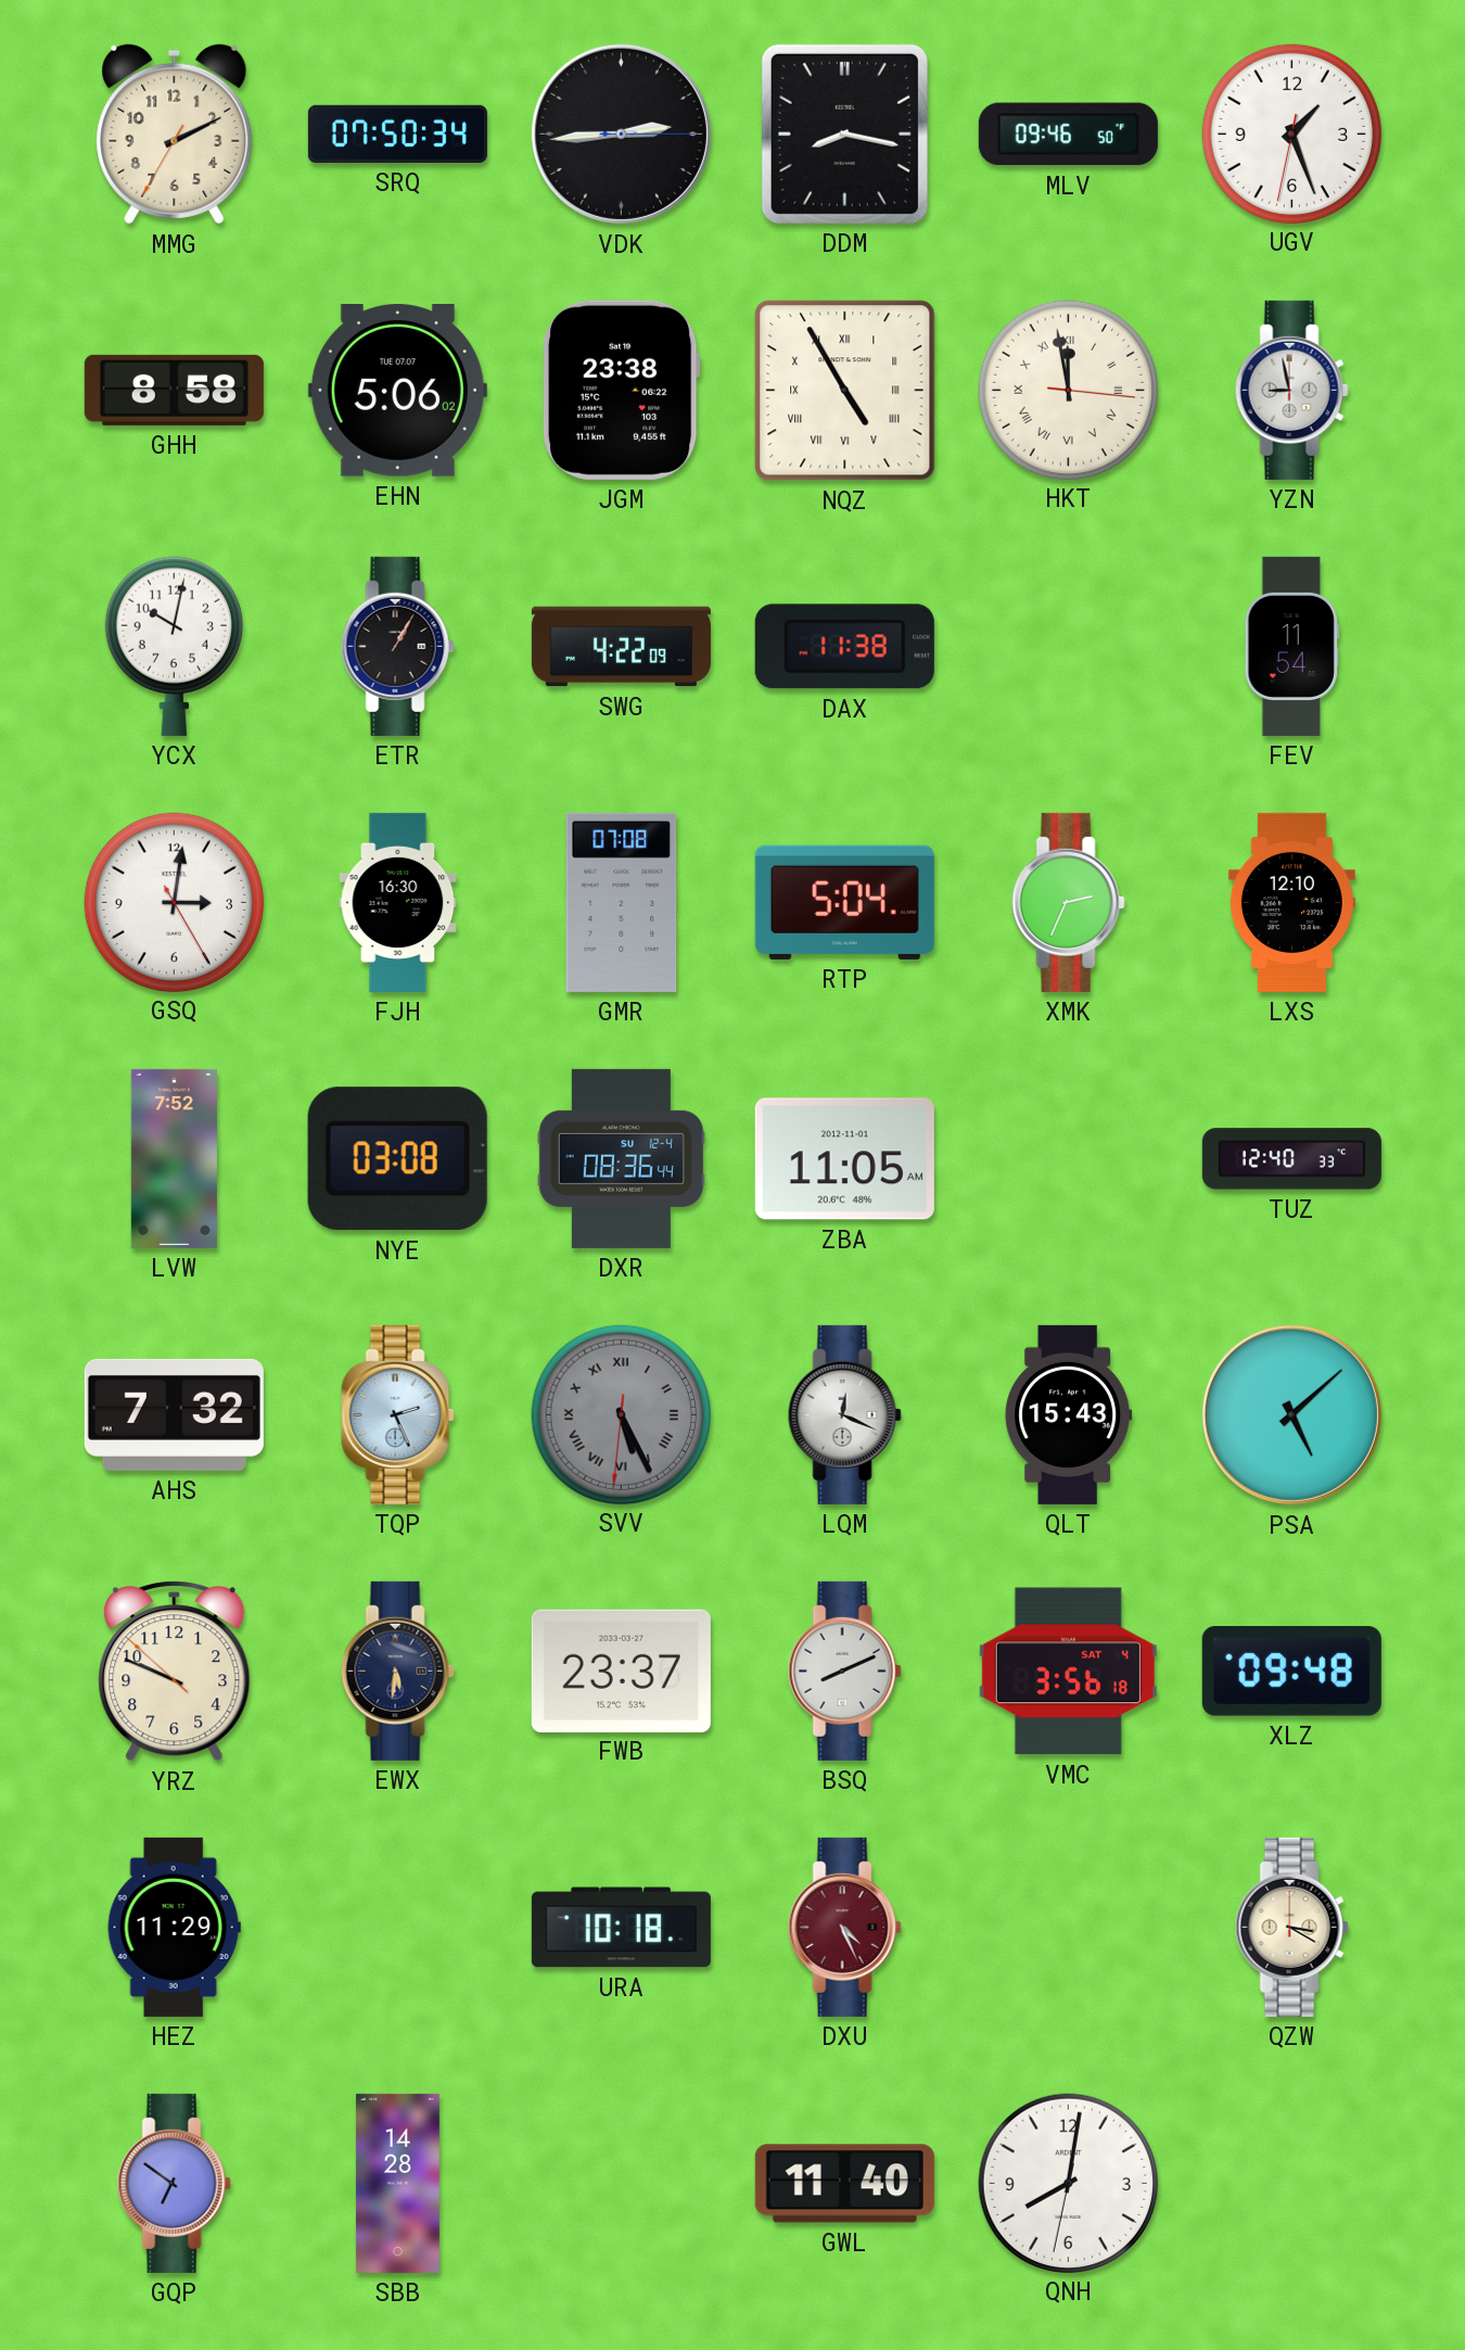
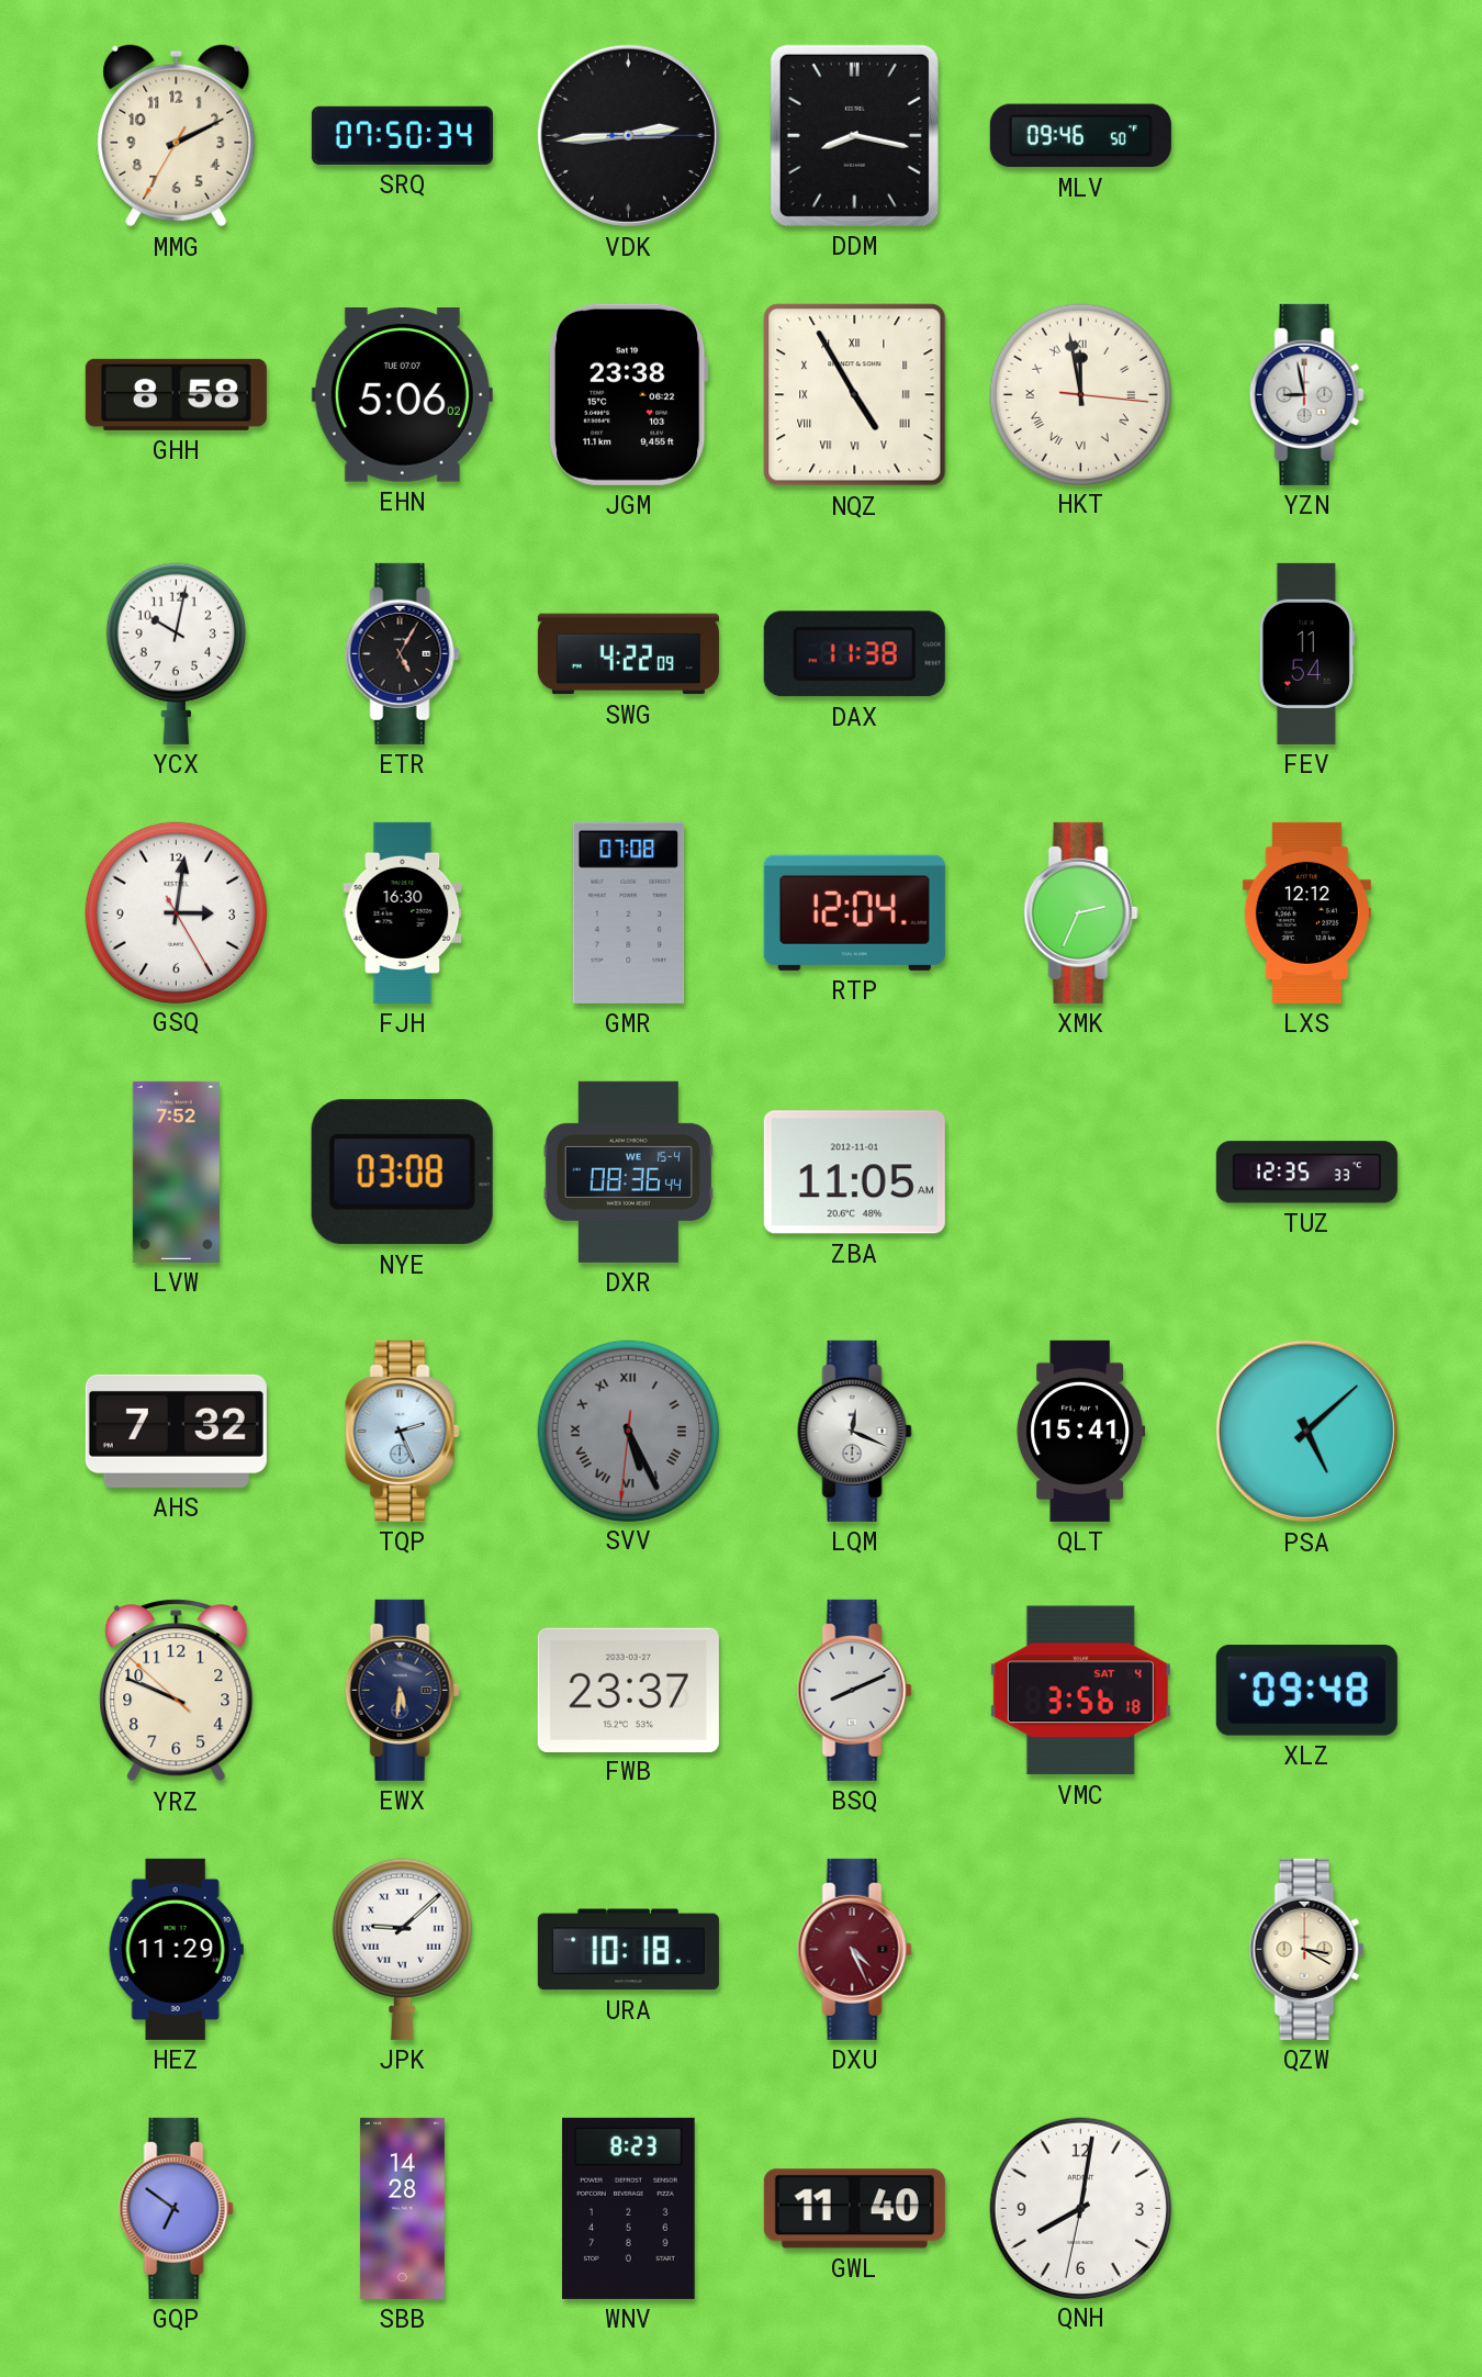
UGV: 1:26 -> none (1291, 134)
ETR: 1:05 -> 5:05 (402, 653)
RTP: 5:04 -> 12:04 (854, 912)
LXS: 12:10 -> 12:12 (1306, 912)
DXR date: SU 12-4 -> WE 15-4 (628, 1171)
TUZ: 12:40 -> 12:35 (1306, 1173)
QLT: 15:43 -> 15:41 (1081, 1431)
JPK: none -> 9:08 (402, 1949)
WNV: none -> 8:23 (629, 2208)
